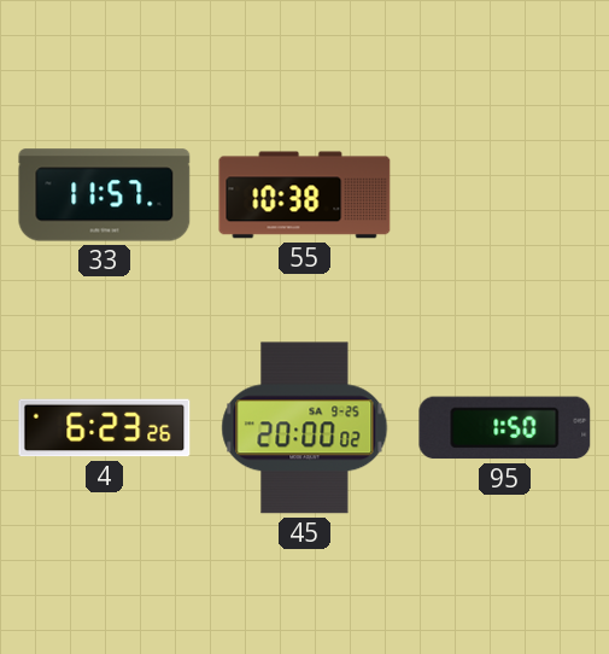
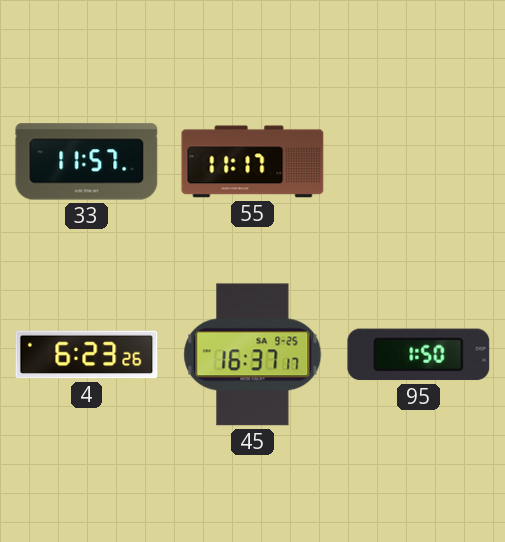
55: 10:38 -> 11:17 (253, 162)
45: 20:00 -> 16:37 (253, 355)
